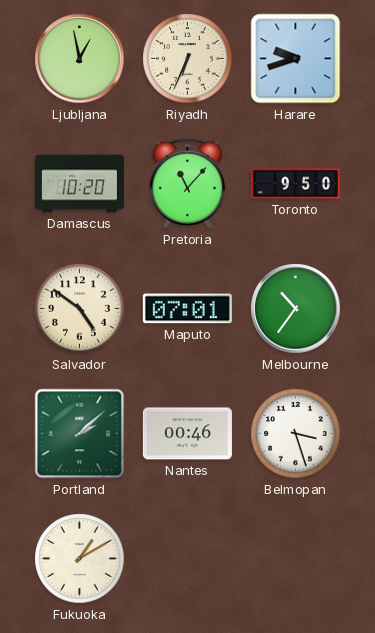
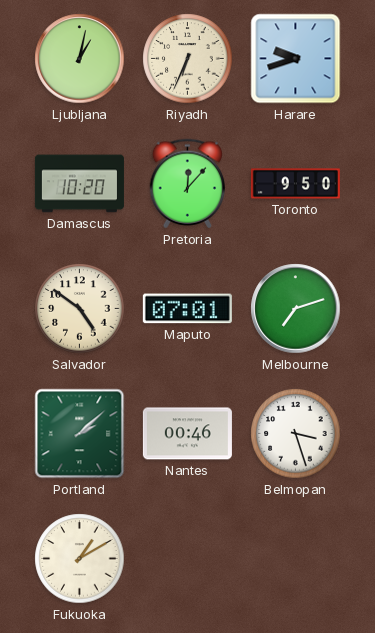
Ljubljana: 12:58 -> 1:02 (80, 59)
Pretoria: 11:07 -> 12:07 (188, 184)
Melbourne: 10:36 -> 7:12 (296, 309)
